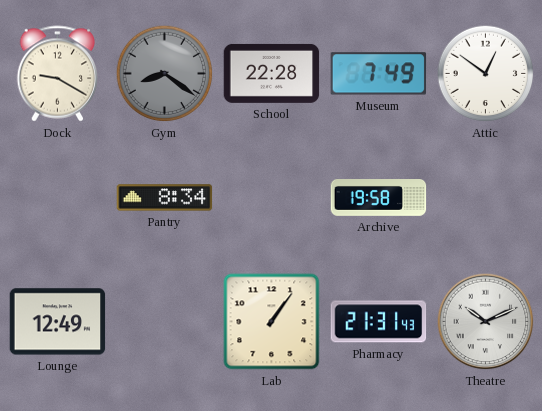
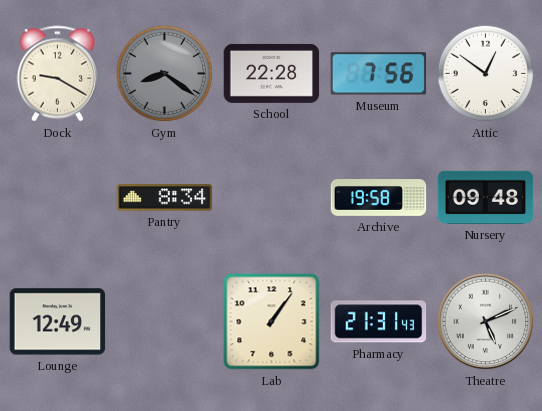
Museum: 7:49 -> 7:56 (379, 74)
Nursery: none -> 09:48 (486, 197)
Theatre: 10:11 -> 5:11 (486, 322)
